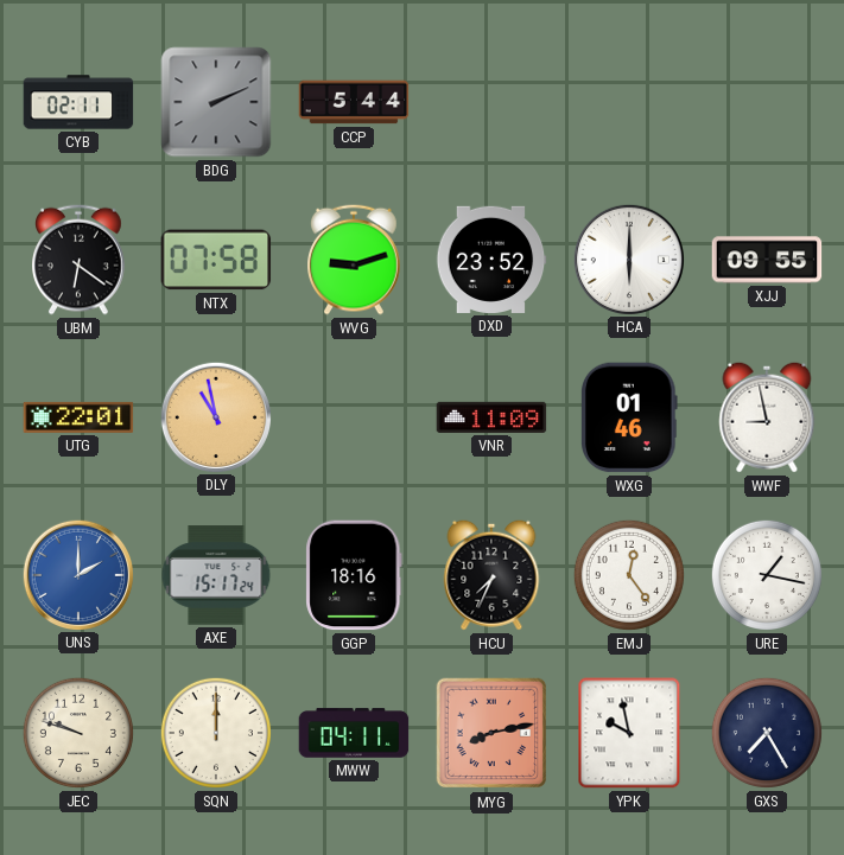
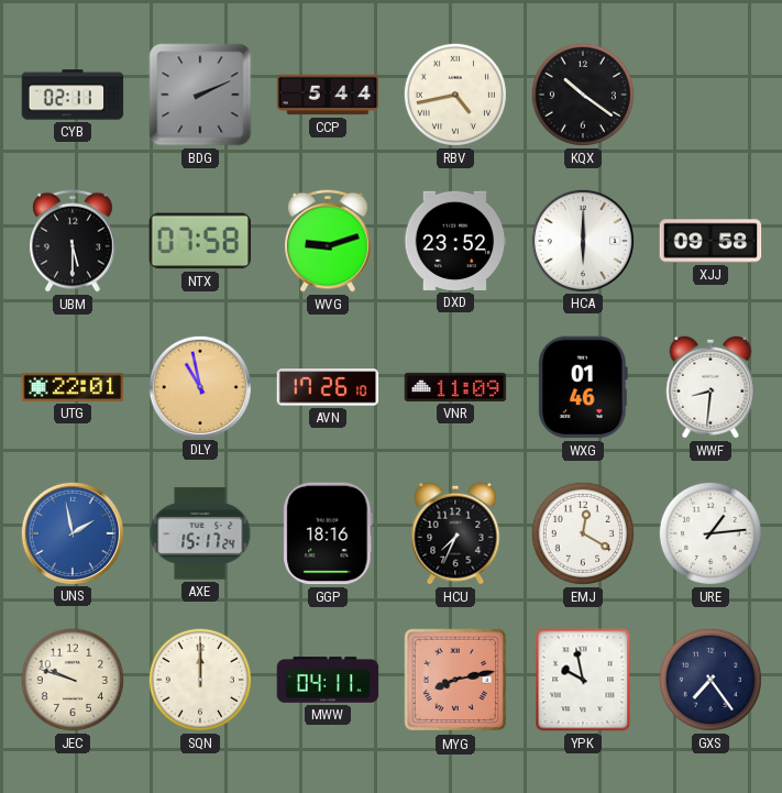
RBV: none -> 4:43 (455, 95)
KQX: none -> 10:21 (583, 95)
UBM: 6:21 -> 5:30 (74, 241)
XJJ: 09:55 -> 09:58 (711, 241)
AVN: none -> 17:26 (328, 387)
WWF: 8:58 -> 8:31 (711, 387)
UNS: 2:00 -> 1:58 (71, 532)
EMJ: 12:24 -> 12:20 (583, 533)
URE: 1:17 -> 1:14 (711, 533)
GXS: 7:25 -> 7:24 (711, 680)
